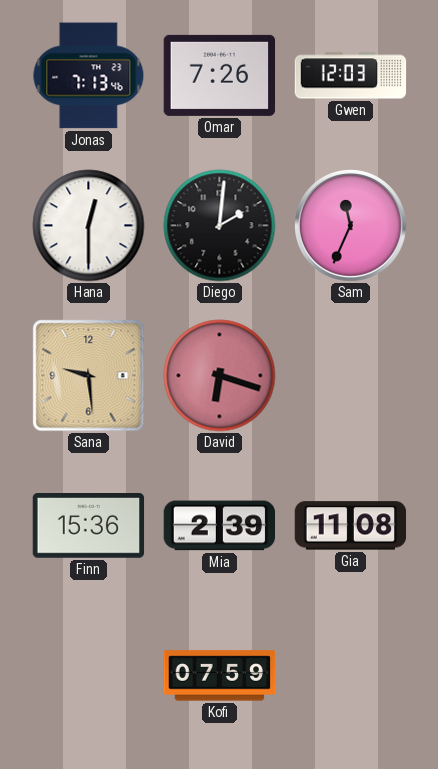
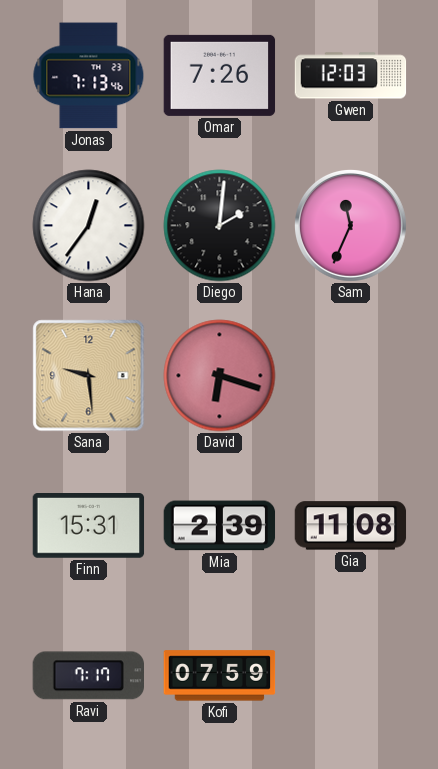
Hana: 12:30 -> 12:36 (89, 226)
Finn: 15:36 -> 15:31 (89, 526)
Ravi: none -> 7:17 (88, 676)
